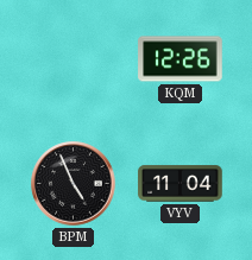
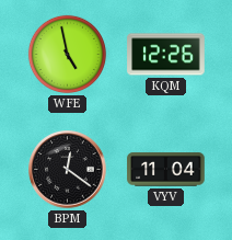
WFE: none -> 4:58 (67, 54)
BPM: 4:56 -> 12:21 (68, 170)
